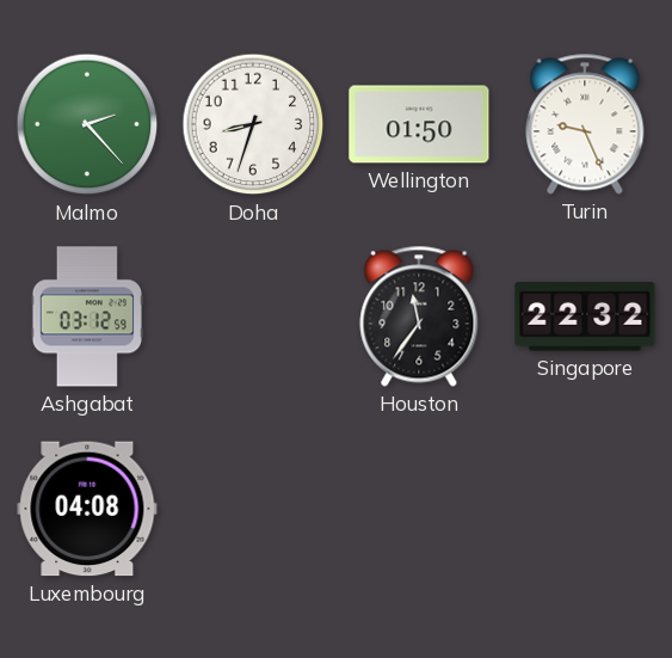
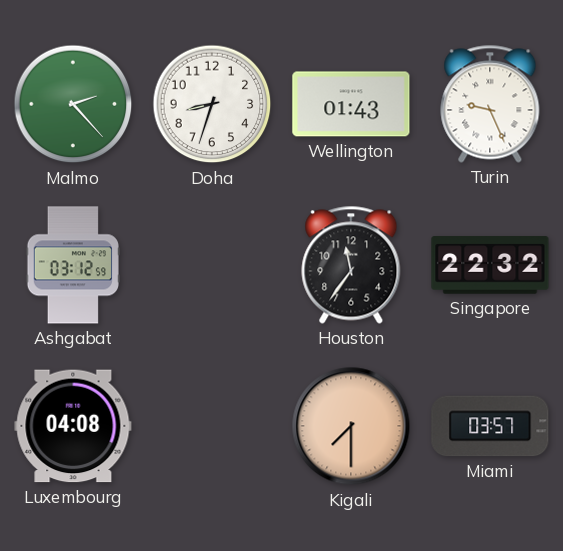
Wellington: 01:50 -> 01:43 (351, 104)
Kigali: none -> 7:30 (351, 426)
Miami: none -> 03:57 (490, 426)
